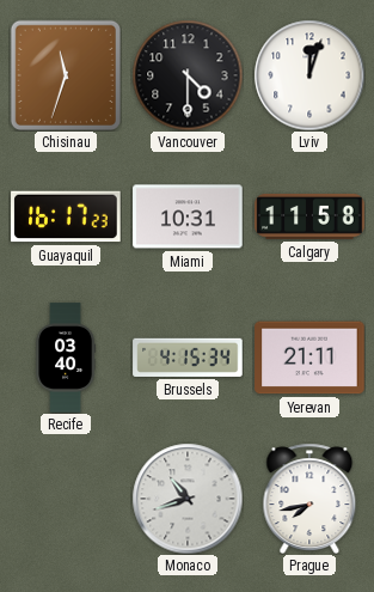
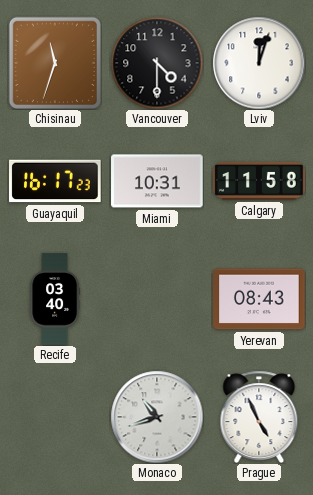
Brussels: 4:15 -> none (188, 358)
Yerevan: 21:11 -> 08:43 (259, 299)
Prague: 7:43 -> 4:56 (259, 417)
